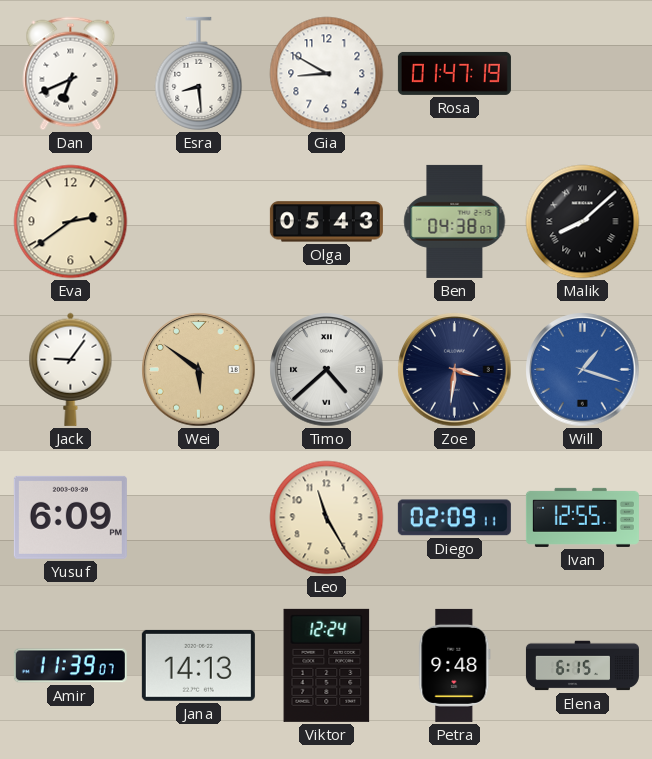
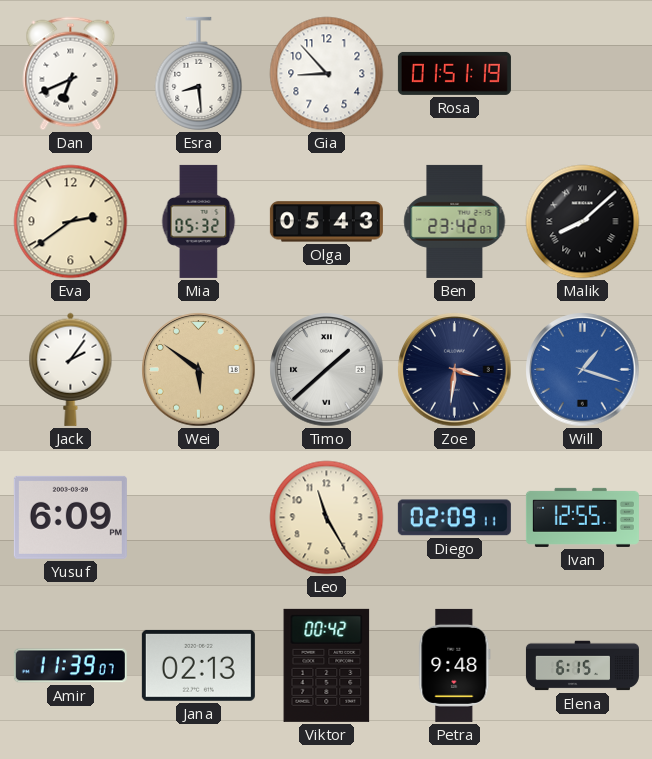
Gia: 8:50 -> 8:53 (327, 74)
Rosa: 01:47 -> 01:51 (454, 73)
Mia: none -> 05:32 (199, 221)
Ben: 04:38 -> 23:42 (455, 221)
Jack: 9:06 -> 2:06 (71, 369)
Timo: 4:38 -> 1:38 (327, 370)
Jana: 14:13 -> 02:13 (198, 665)
Viktor: 12:24 -> 00:42 (327, 665)
